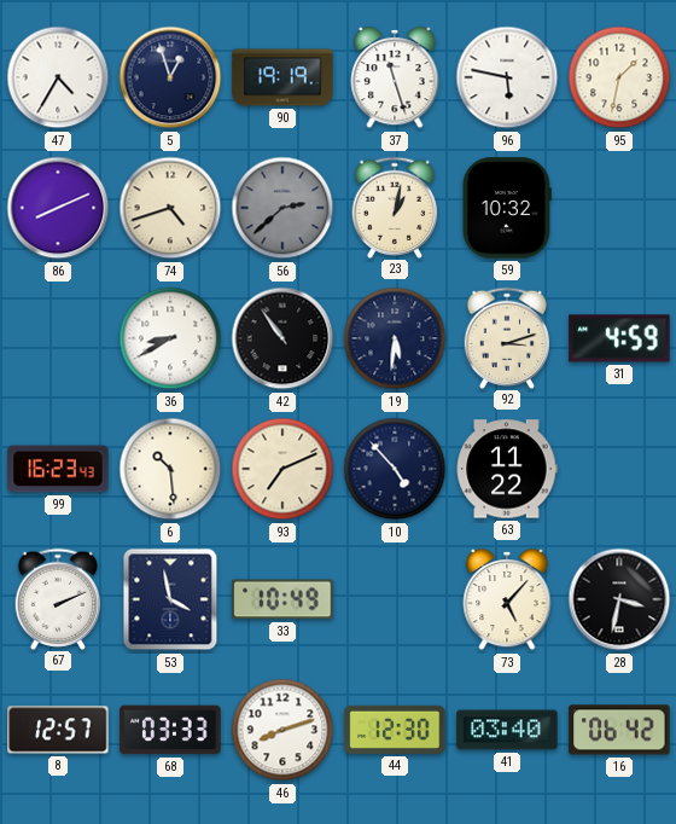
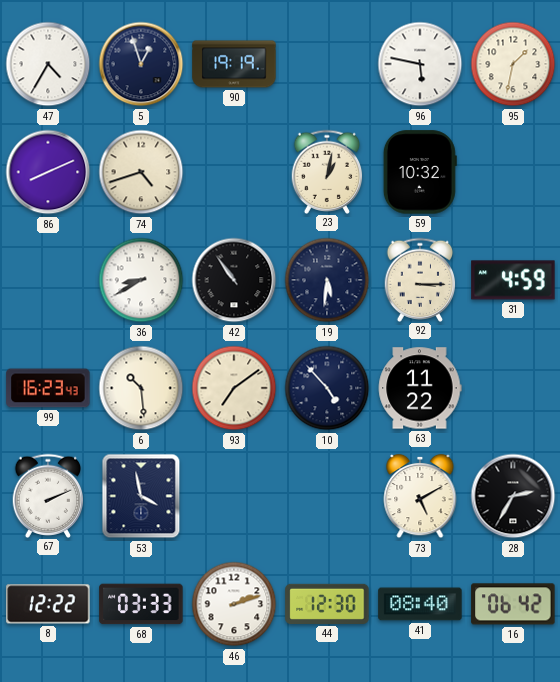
37: 11:27 -> none (395, 77)
56: 2:38 -> none (282, 208)
92: 3:12 -> 3:15 (420, 279)
93: 7:11 -> 7:09 (234, 388)
33: 10:49 -> none (282, 599)
73: 5:07 -> 5:10 (420, 496)
28: 3:32 -> 2:35 (513, 496)
8: 12:57 -> 12:22 (48, 604)
46: 8:12 -> 2:12 (234, 604)
41: 03:40 -> 08:40 (420, 604)
